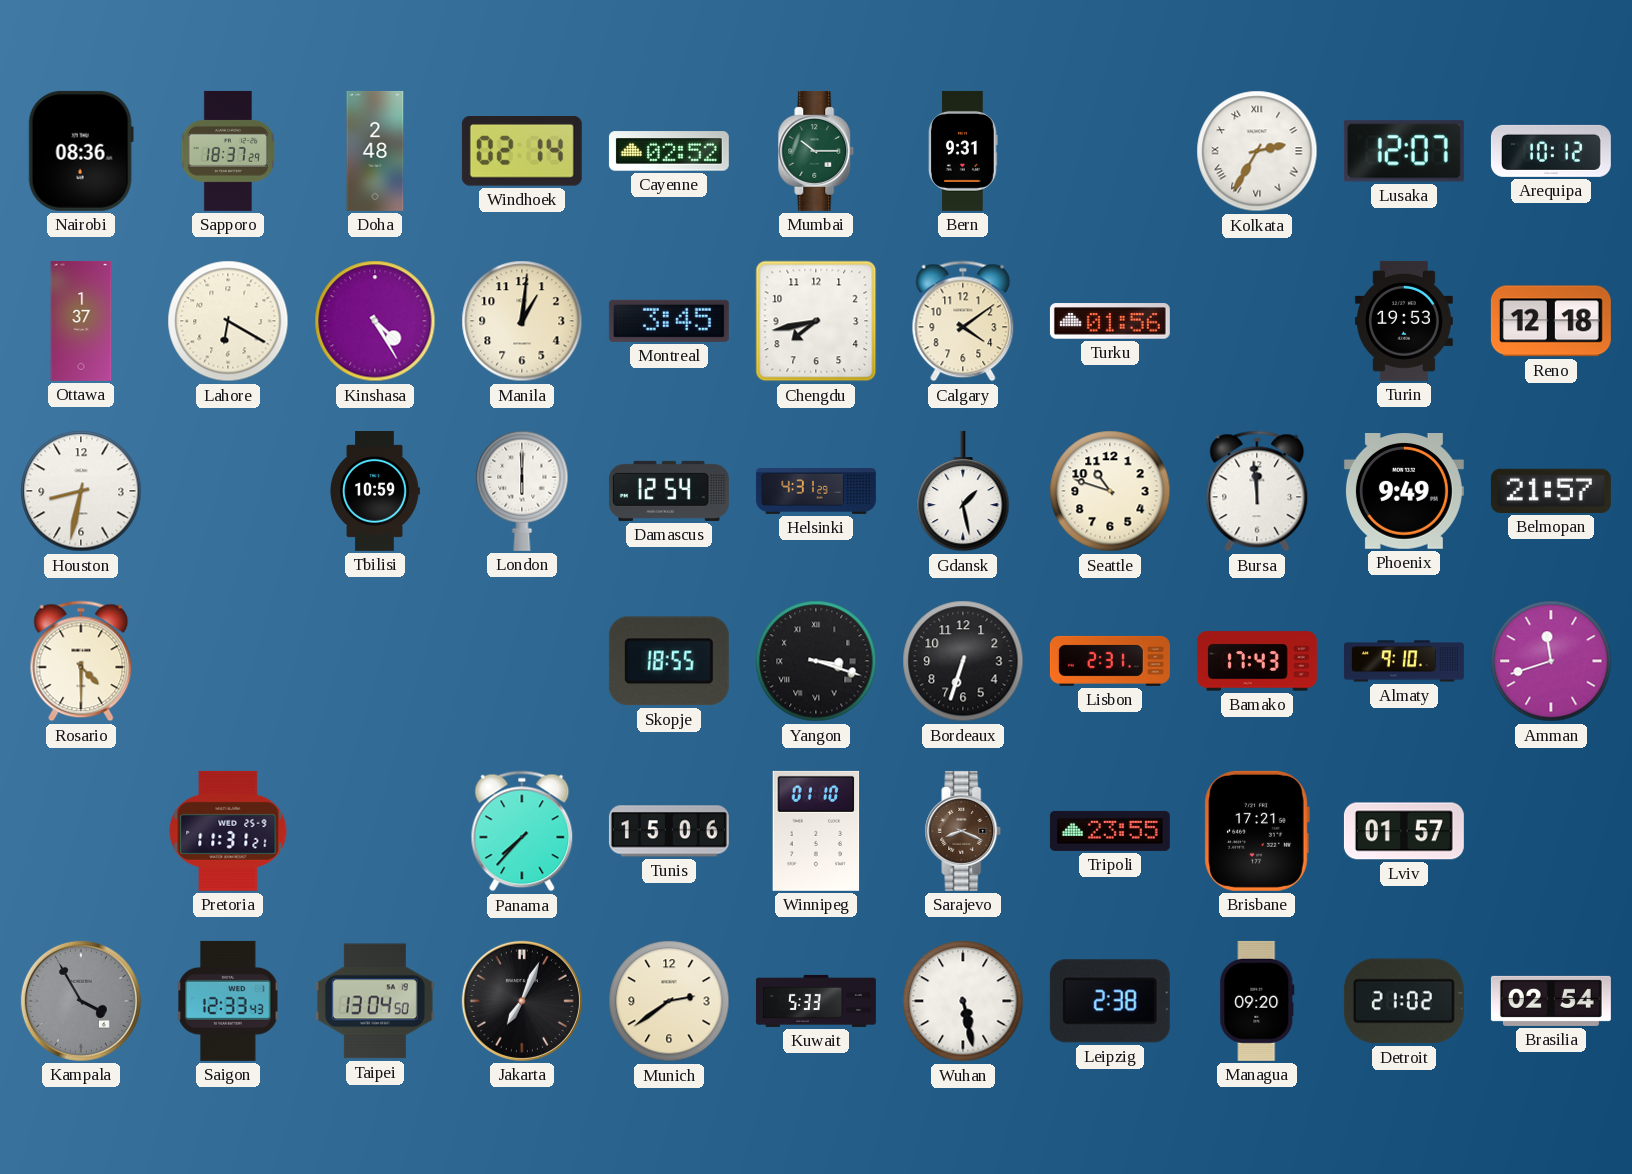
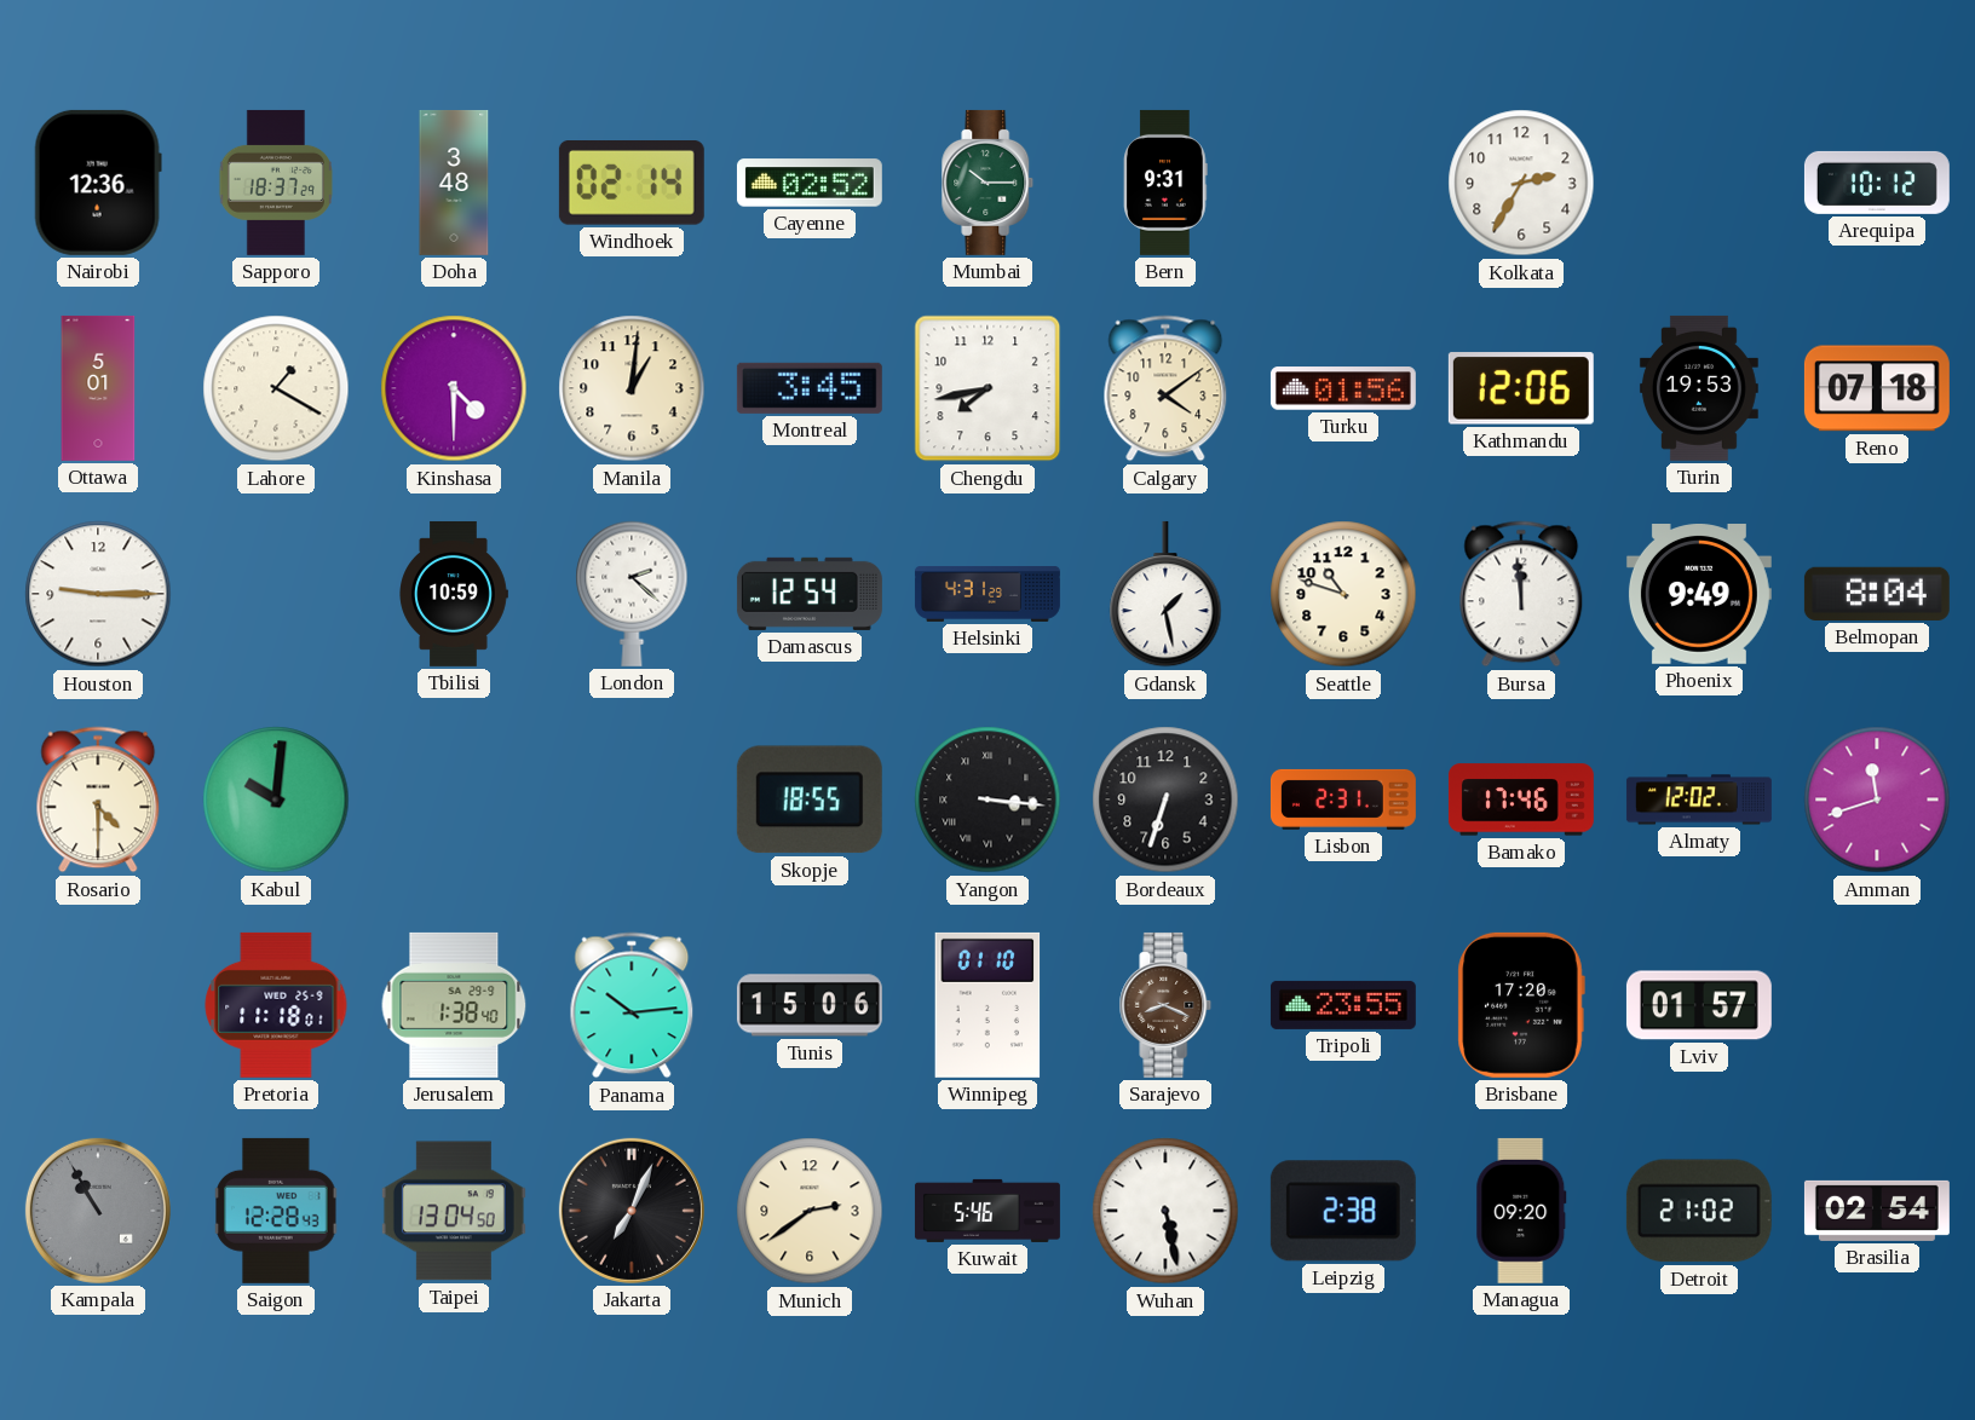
Nairobi: 08:36 -> 12:36 (98, 183)
Doha: 2:48 -> 3:48 (454, 183)
Kolkata numerals: Roman -> Arabic (1521, 183)
Lusaka: 12:07 -> none (1404, 151)
Ottawa: 1:37 -> 5:01 (98, 388)
Lahore: 6:20 -> 1:20 (276, 388)
Kinshasa: 4:25 -> 4:30 (454, 388)
Kathmandu: none -> 12:06 (1521, 388)
Reno: 12:18 -> 07:18 (1877, 388)
Houston: 8:32 -> 9:15 (98, 594)
London: 6:00 -> 2:22 (632, 594)
Belmopan: 21:57 -> 8:04 (1877, 594)
Kabul: none -> 10:01 (276, 800)
Yangon: 3:18 -> 3:16 (987, 800)
Bamako: 17:43 -> 17:46 (1521, 800)
Almaty: 9:10 -> 12:02 (1699, 800)
Pretoria: 11:31 -> 11:18 (276, 1005)
Jerusalem: none -> 1:38 (454, 1005)
Panama: 7:37 -> 10:14 (632, 1005)
Brisbane: 17:21 -> 17:20 (1521, 1005)
Kampala: 3:55 -> 10:55 (98, 1211)
Saigon: 12:33 -> 12:28 (276, 1211)
Kuwait: 5:33 -> 5:46 (987, 1211)
